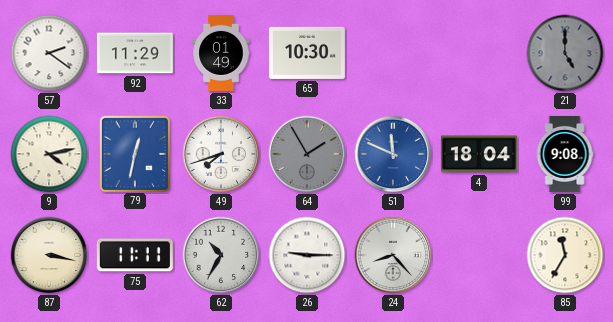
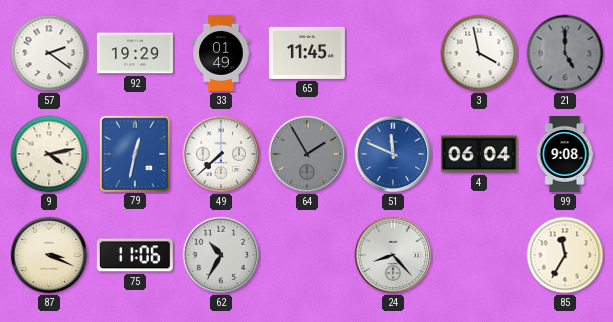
92: 11:29 -> 19:29 (135, 53)
65: 10:30 -> 11:45 (307, 53)
3: none -> 3:58 (479, 53)
49: 7:42 -> 7:38 (221, 154)
4: 18:04 -> 06:04 (479, 154)
87: 3:17 -> 3:19 (49, 255)
75: 11:11 -> 11:06 (135, 255)
26: 9:15 -> none (307, 255)
